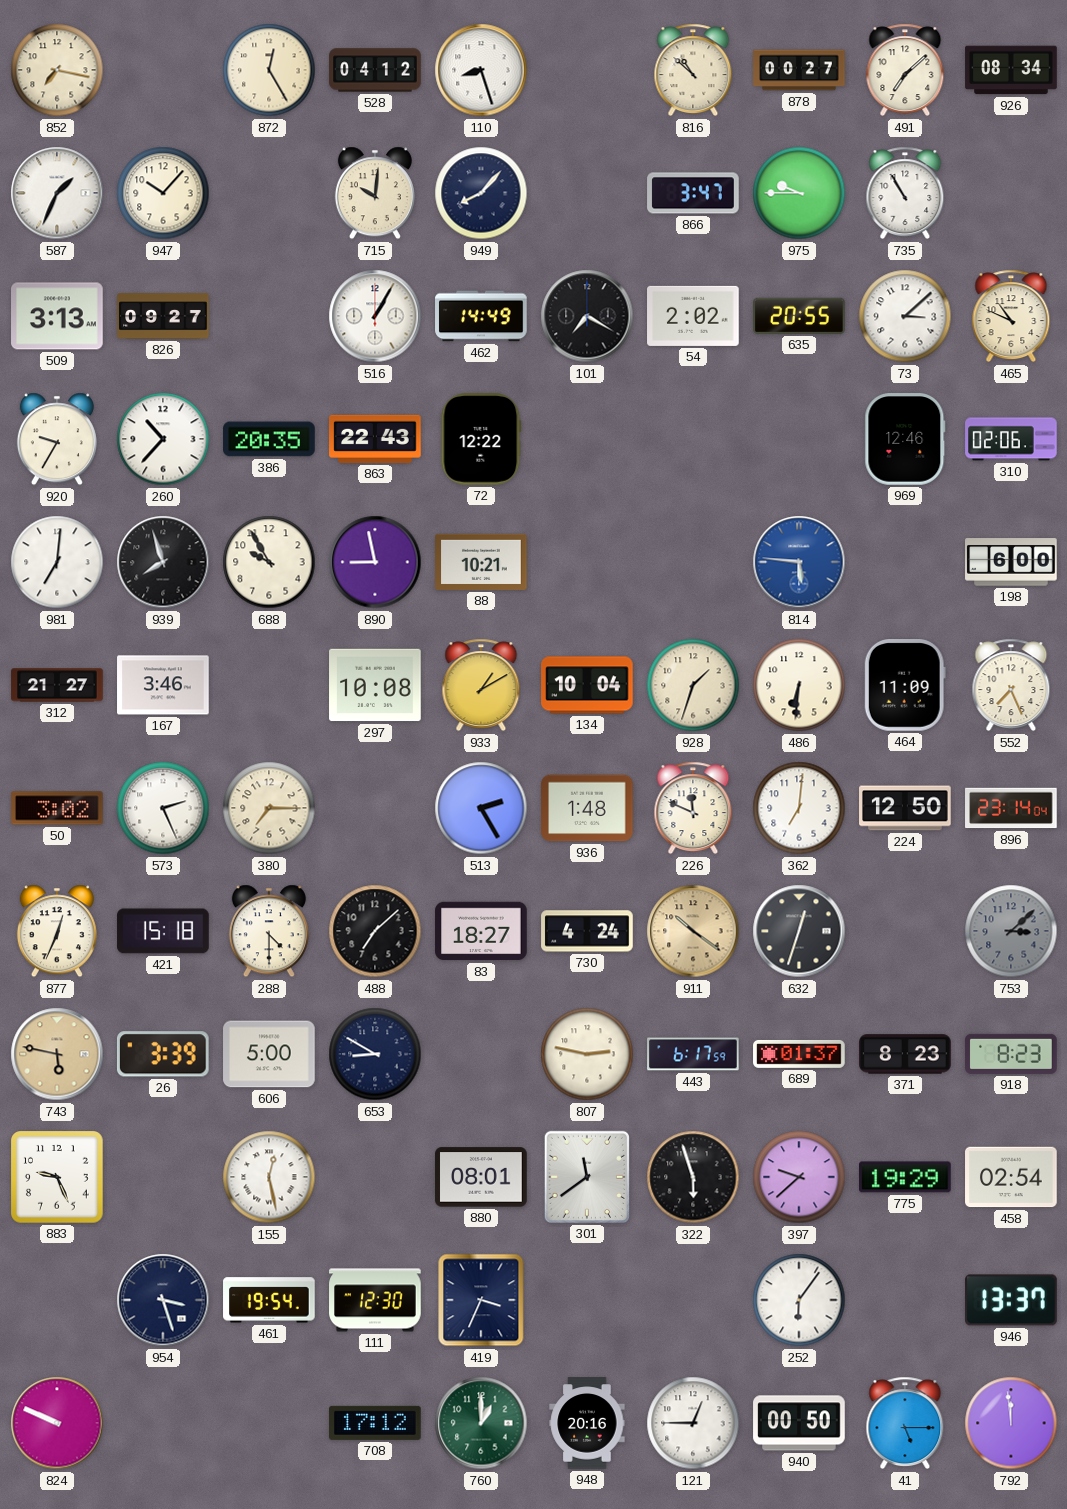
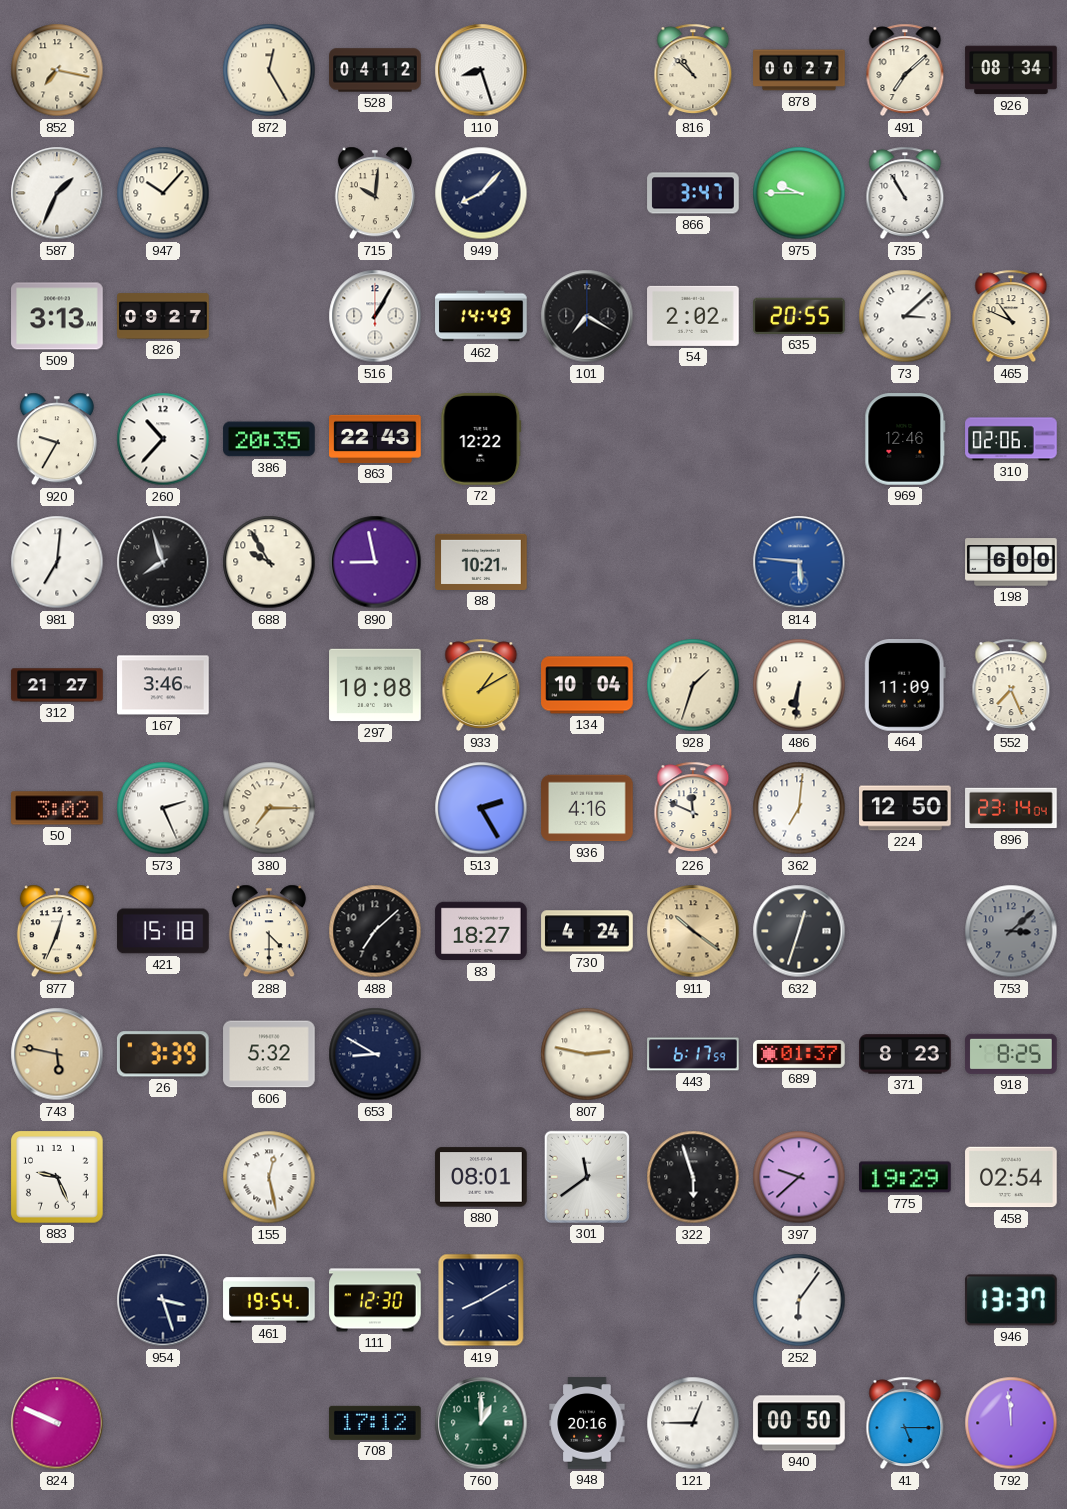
936: 1:48 -> 4:16 (587, 808)
606: 5:00 -> 5:32 (269, 1054)
918: 8:23 -> 8:25 (1011, 1054)
419: 3:34 -> 8:10 (481, 1300)
